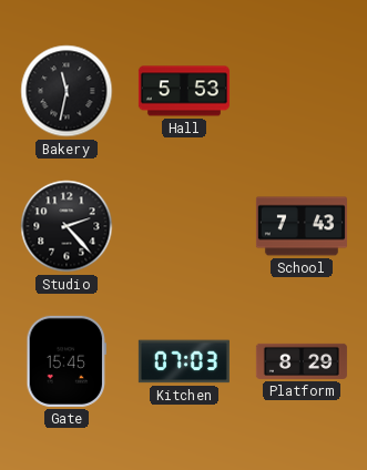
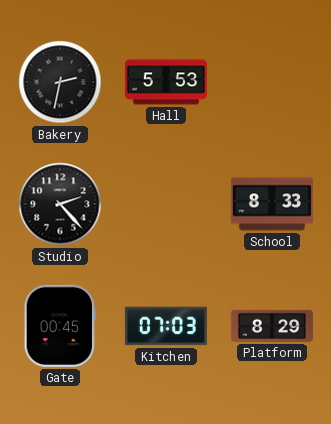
Bakery: 11:32 -> 2:32 (60, 82)
School: 7:43 -> 8:33 (272, 204)
Gate: 15:45 -> 00:45 (59, 326)
